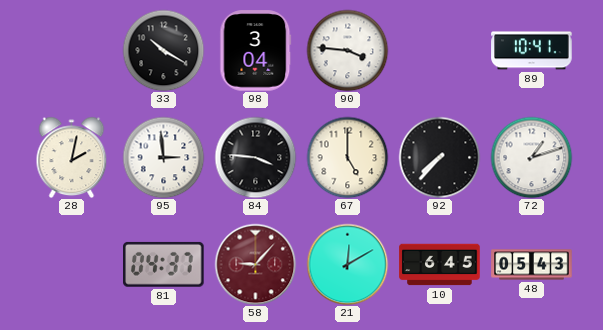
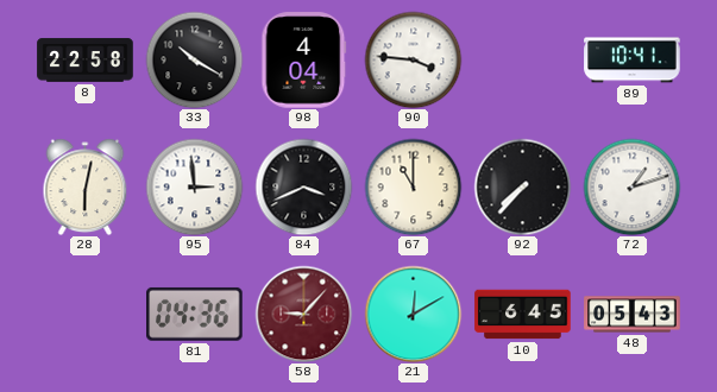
8: none -> 22:58 (86, 61)
98: 3:04 -> 4:04 (304, 61)
28: 2:02 -> 6:02 (86, 186)
84: 3:46 -> 3:41 (303, 186)
67: 5:00 -> 11:00 (413, 186)
81: 04:37 -> 04:36 (195, 314)
